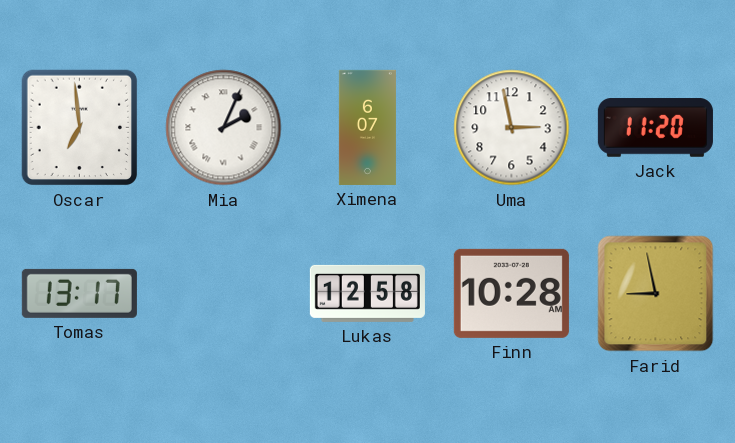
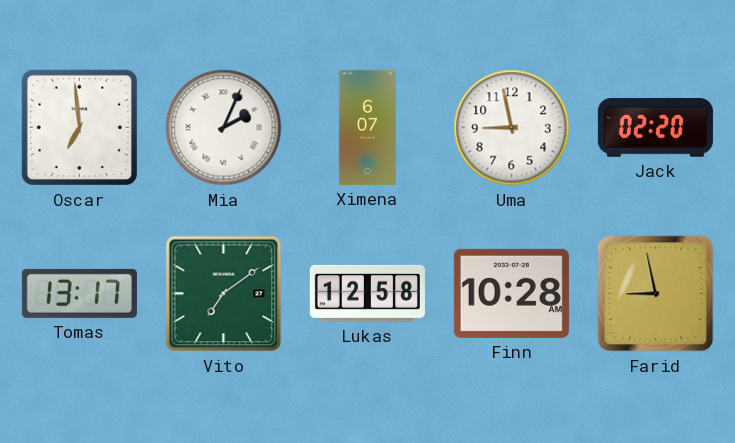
Uma: 2:58 -> 8:58 (512, 128)
Jack: 11:20 -> 02:20 (655, 128)
Vito: none -> 7:09 (224, 294)
